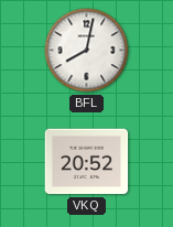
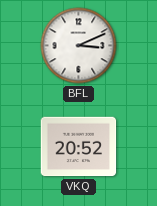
BFL: 8:02 -> 3:11 (79, 46)
